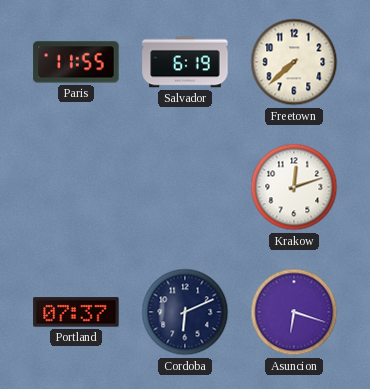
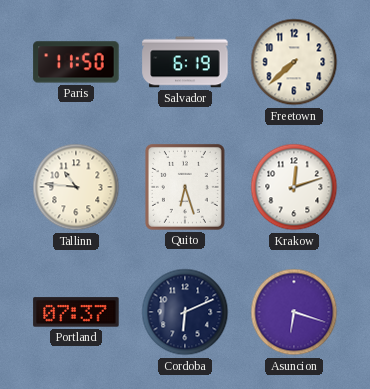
Paris: 11:55 -> 11:50 (76, 62)
Tallinn: none -> 10:46 (76, 187)
Quito: none -> 6:27 (185, 187)
